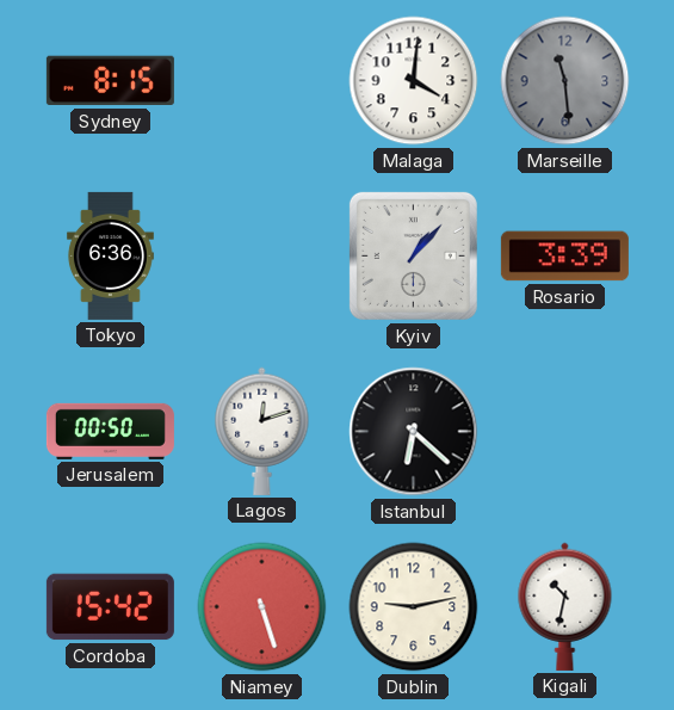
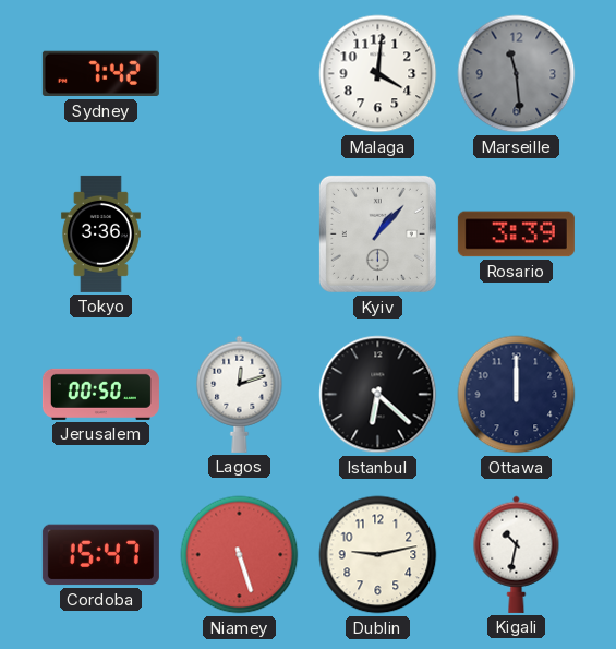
Sydney: 8:15 -> 7:42 (100, 74)
Tokyo: 6:36 -> 3:36 (100, 233)
Ottawa: none -> 12:00 (517, 395)
Cordoba: 15:42 -> 15:47 (100, 555)
